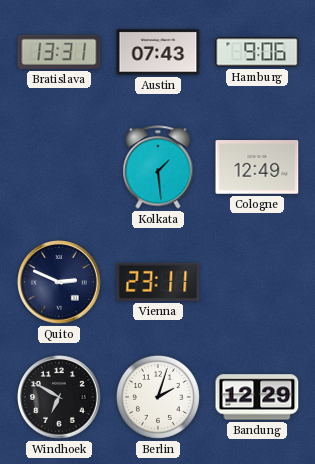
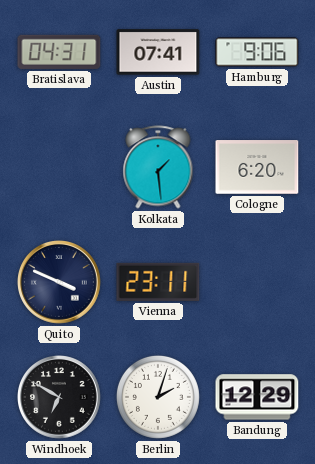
Bratislava: 13:31 -> 04:31 (59, 52)
Austin: 07:43 -> 07:41 (158, 52)
Cologne: 12:49 -> 6:20 (257, 167)
Quito: 2:49 -> 3:49 (60, 283)
